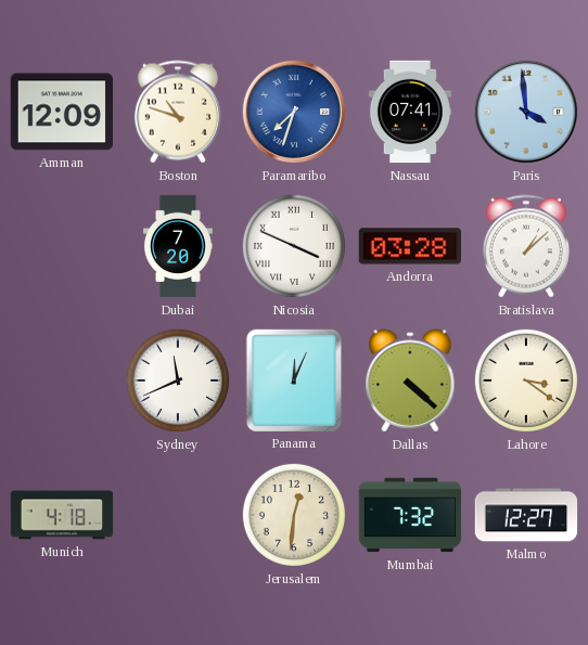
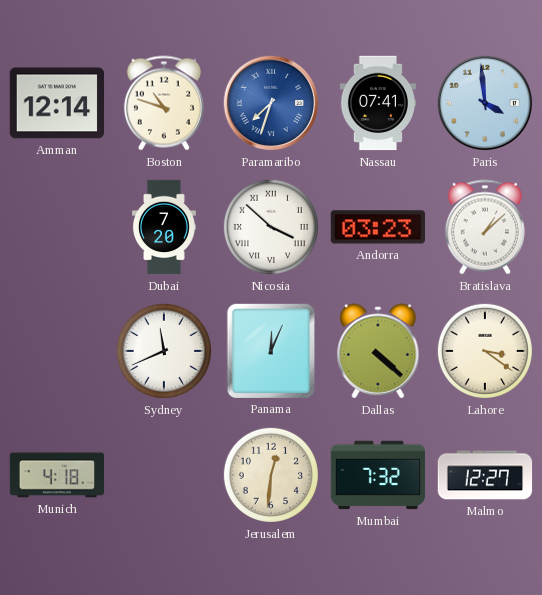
Amman: 12:09 -> 12:14 (57, 103)
Nicosia: 3:49 -> 3:52 (271, 227)
Andorra: 03:28 -> 03:23 (377, 227)
